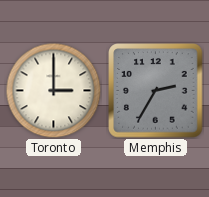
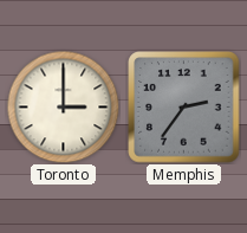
Memphis: 2:35 -> 2:36 (184, 108)
